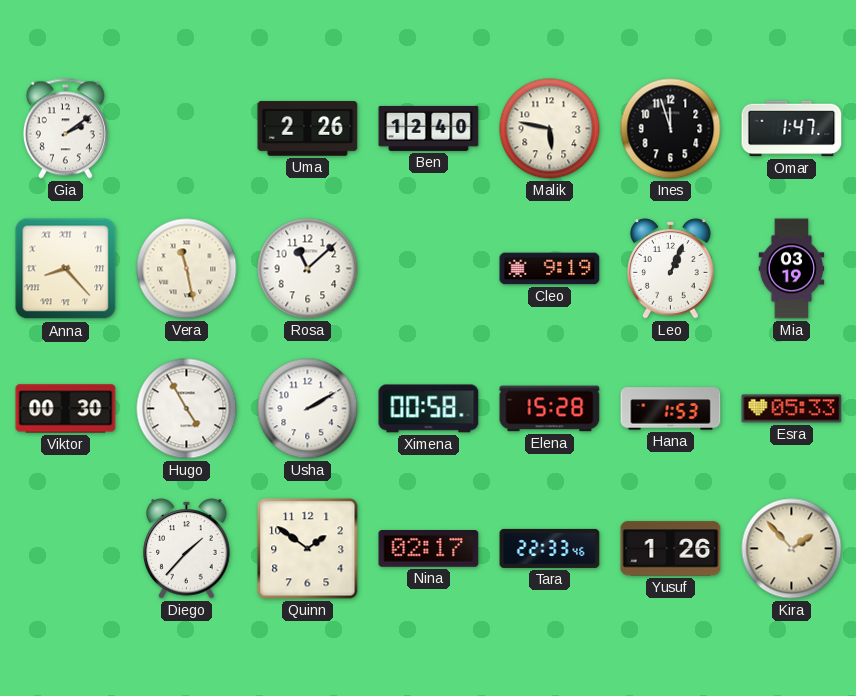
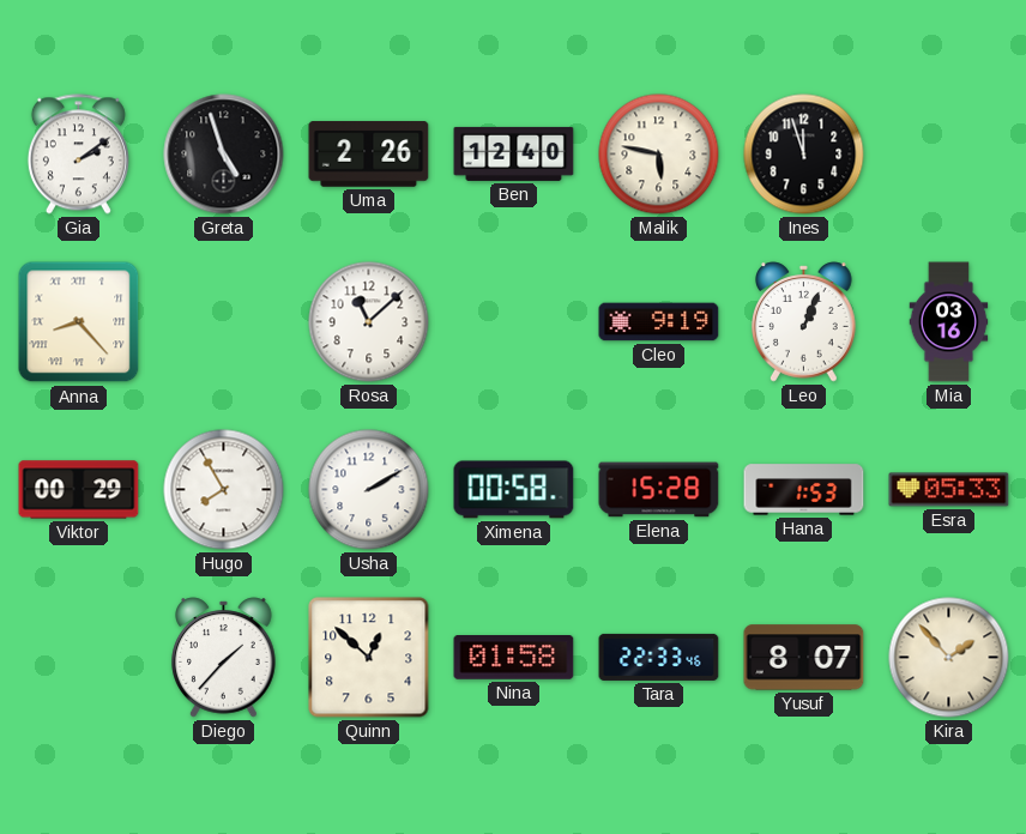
Greta: none -> 4:57 (224, 155)
Omar: 1:47 -> none (792, 129)
Vera: 11:28 -> none (187, 269)
Mia: 03:19 -> 03:16 (949, 322)
Viktor: 00:30 -> 00:29 (79, 490)
Hugo: 4:55 -> 7:55 (224, 490)
Quinn: 1:51 -> 12:52 (369, 658)
Nina: 02:17 -> 01:58 (514, 658)
Yusuf: 1:26 -> 8:07 (804, 658)
